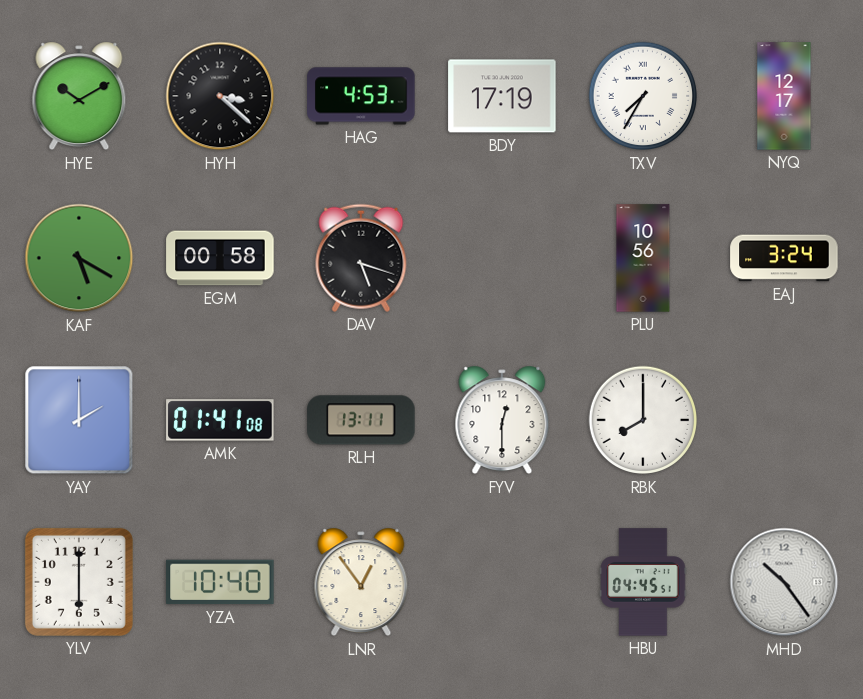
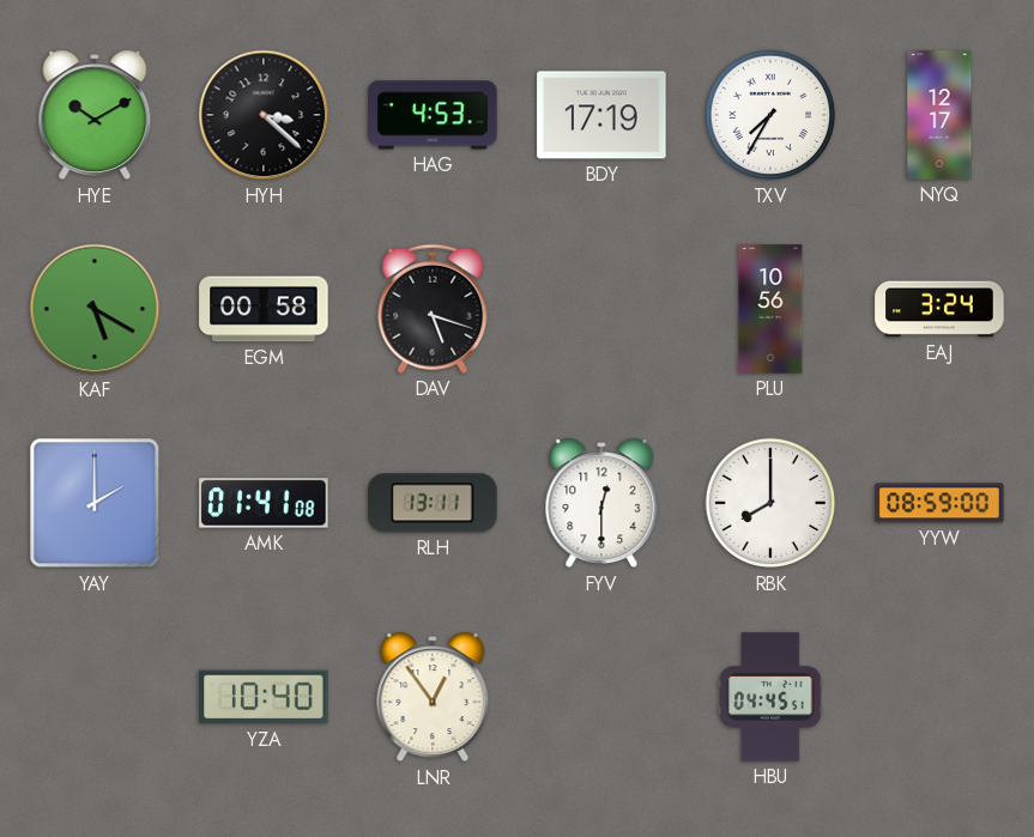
YYW: none -> 08:59 (939, 503)
YLV: 6:00 -> none (79, 582)
MHD: 10:24 -> none (784, 582)
